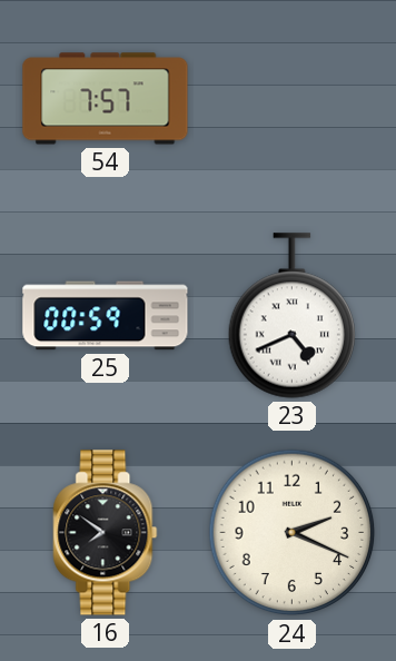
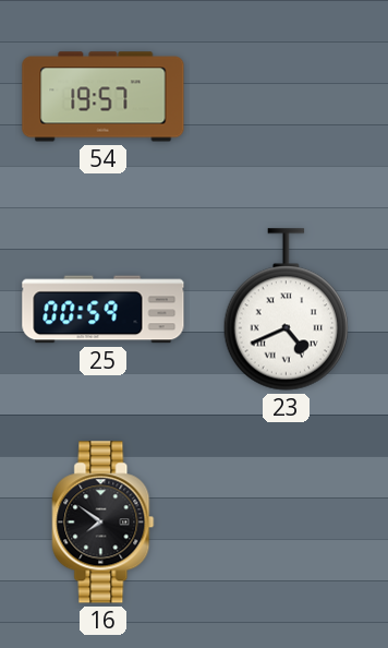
54: 7:57 -> 19:57 (104, 97)
24: 2:19 -> none (293, 533)
